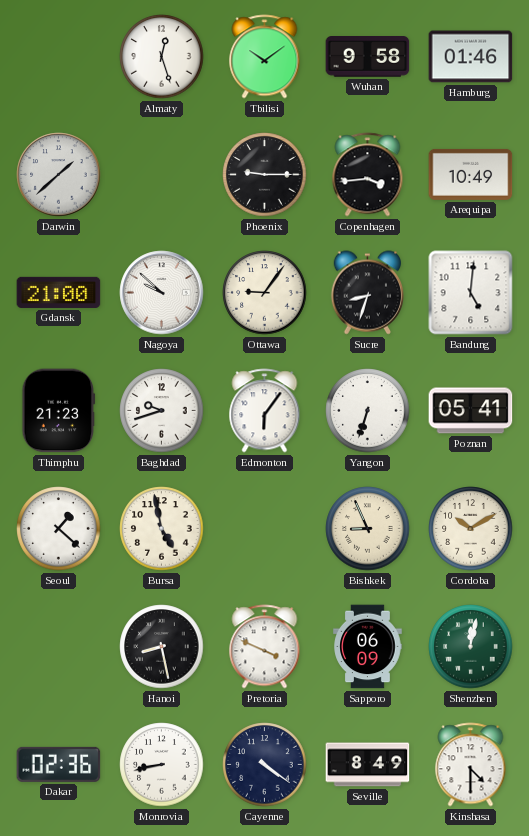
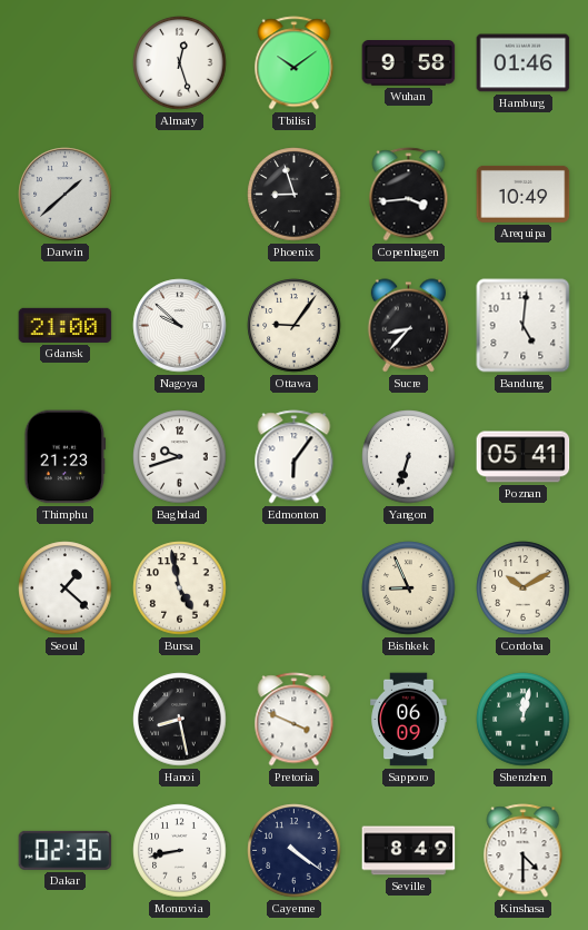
Phoenix: 9:15 -> 8:57 (295, 195)
Sucre: 8:33 -> 8:37 (408, 326)
